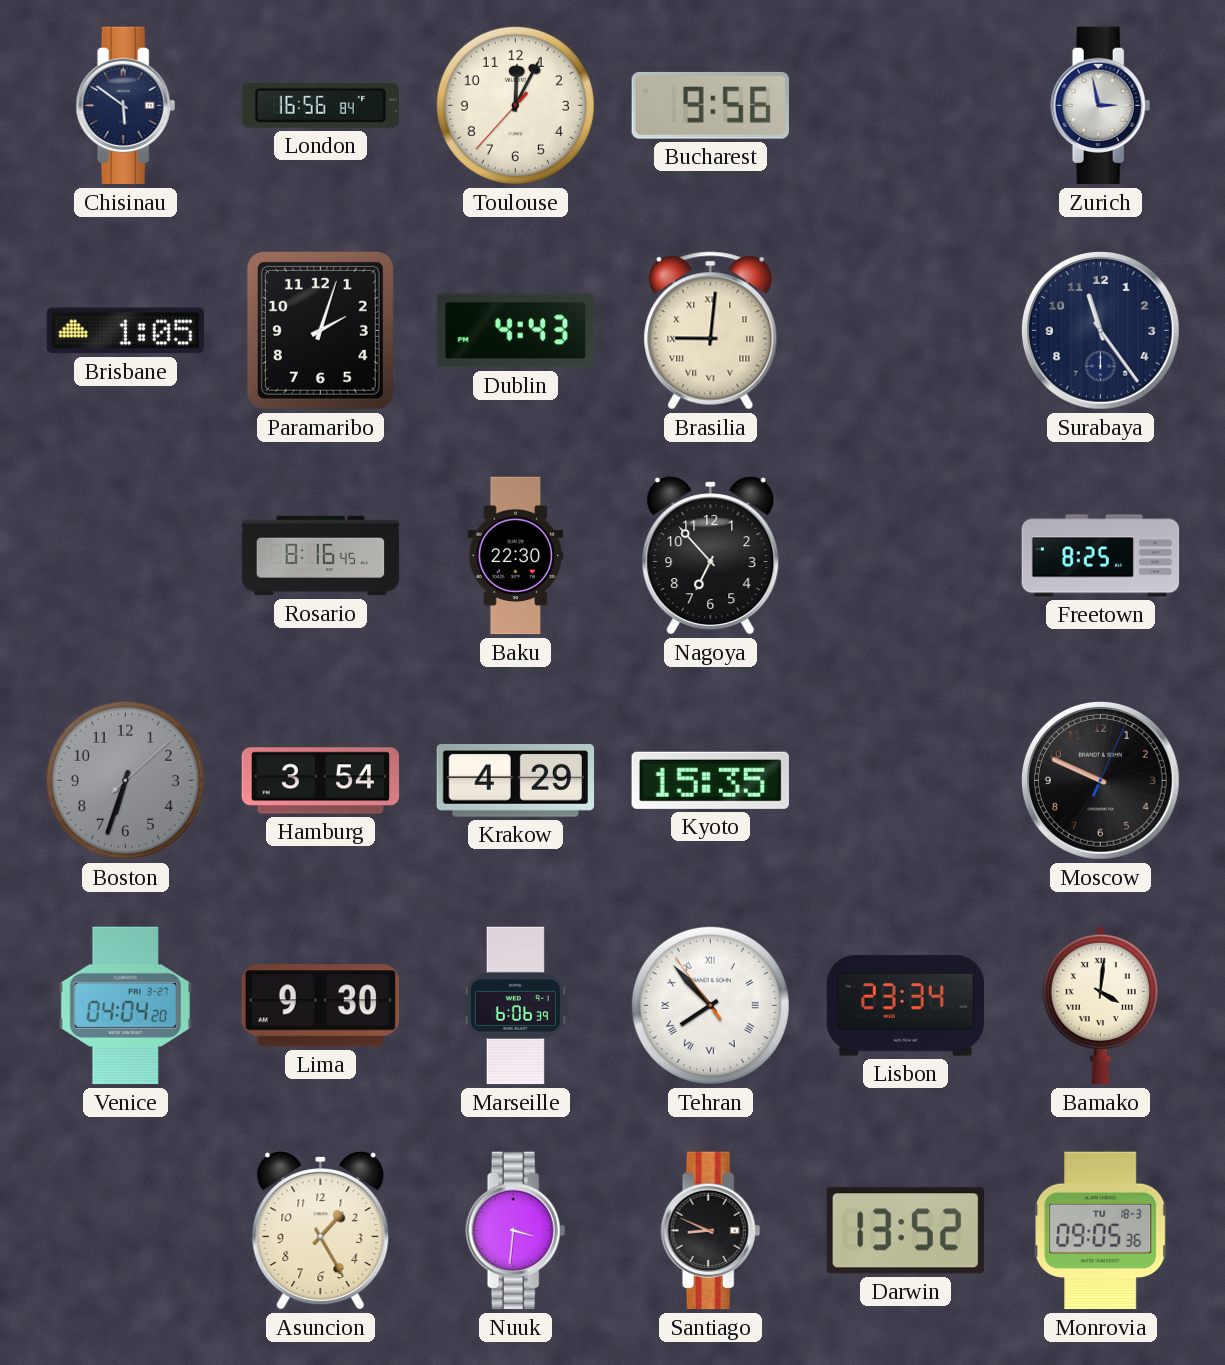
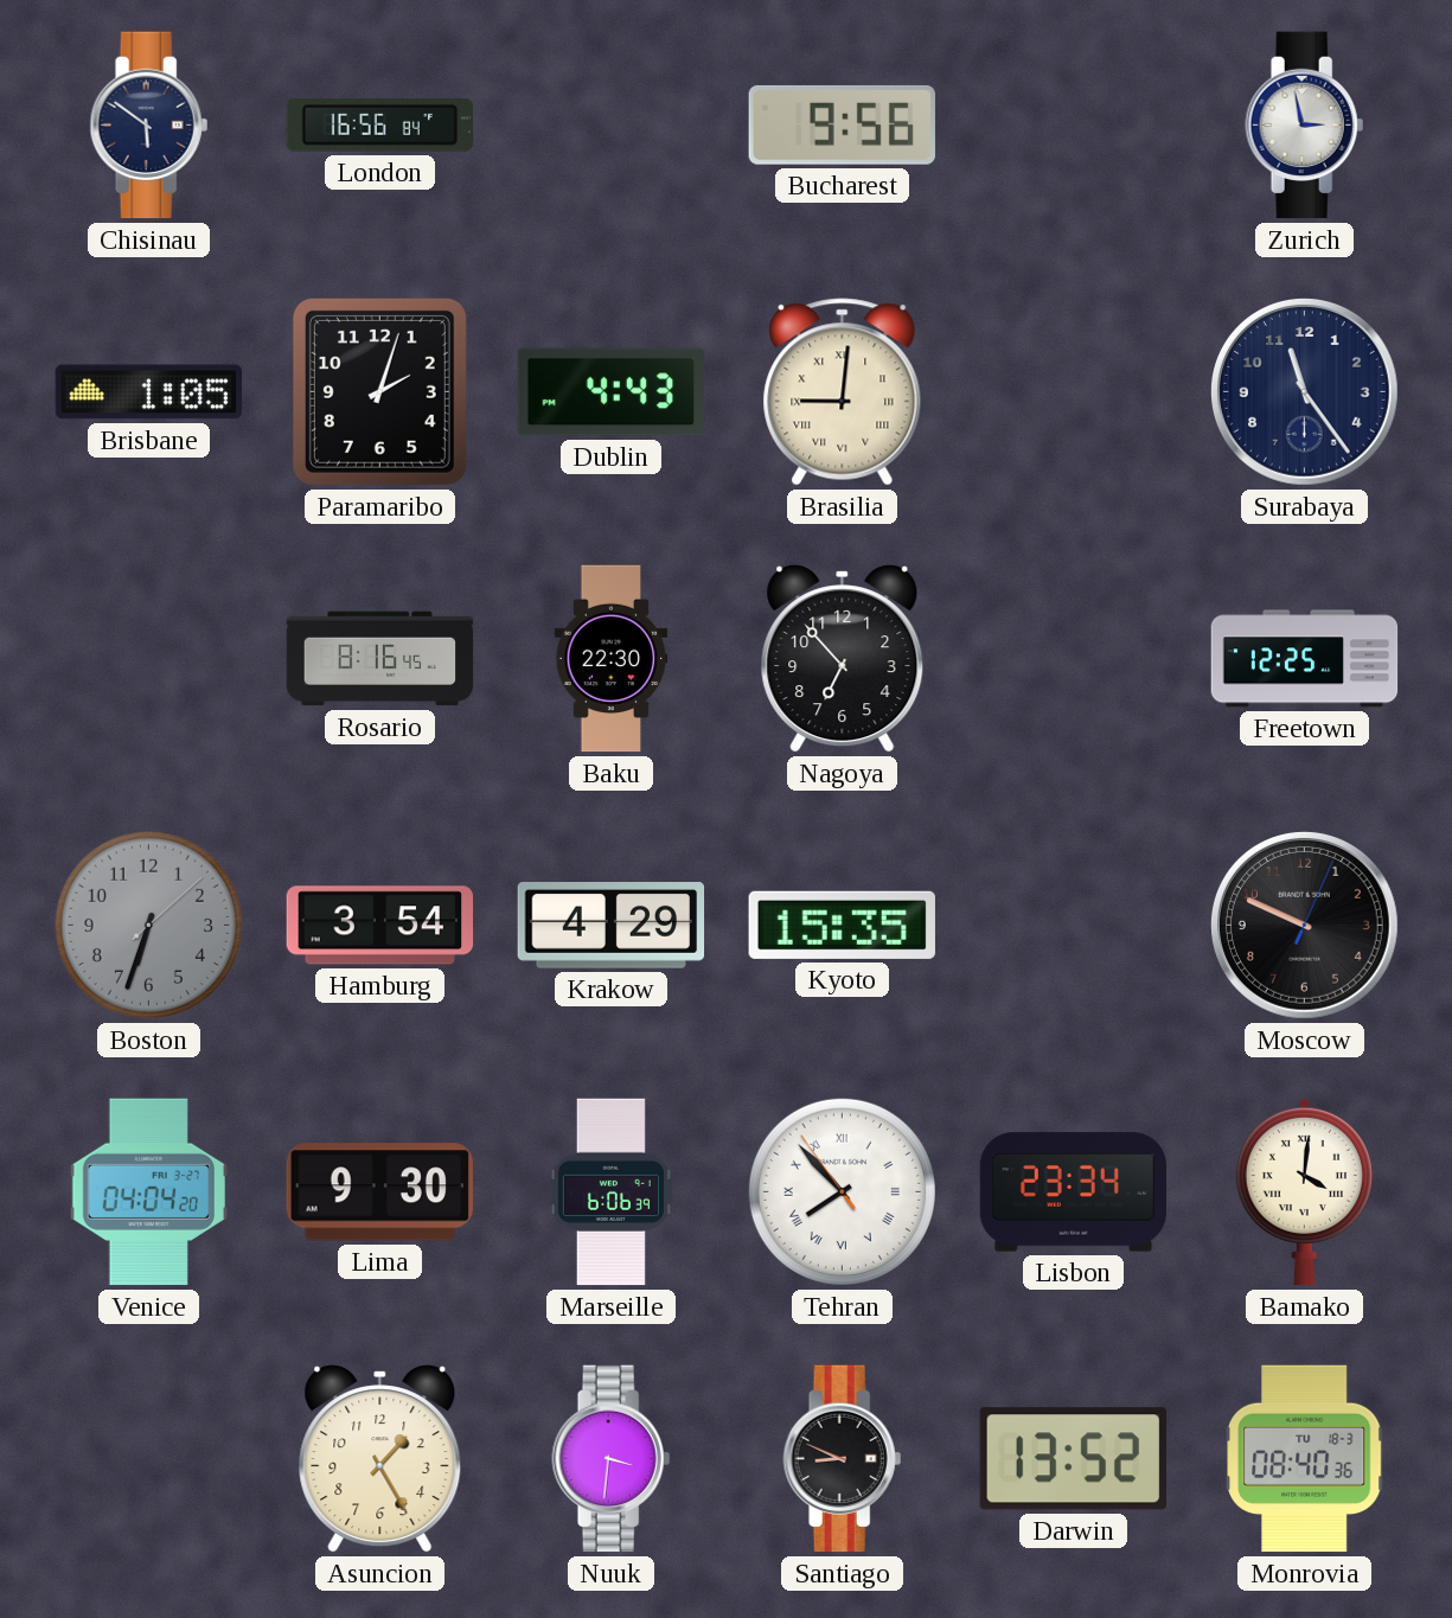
Toulouse: 12:04 -> none (515, 105)
Freetown: 8:25 -> 12:25 (1305, 659)
Monrovia: 09:05 -> 08:40 (1305, 1459)
